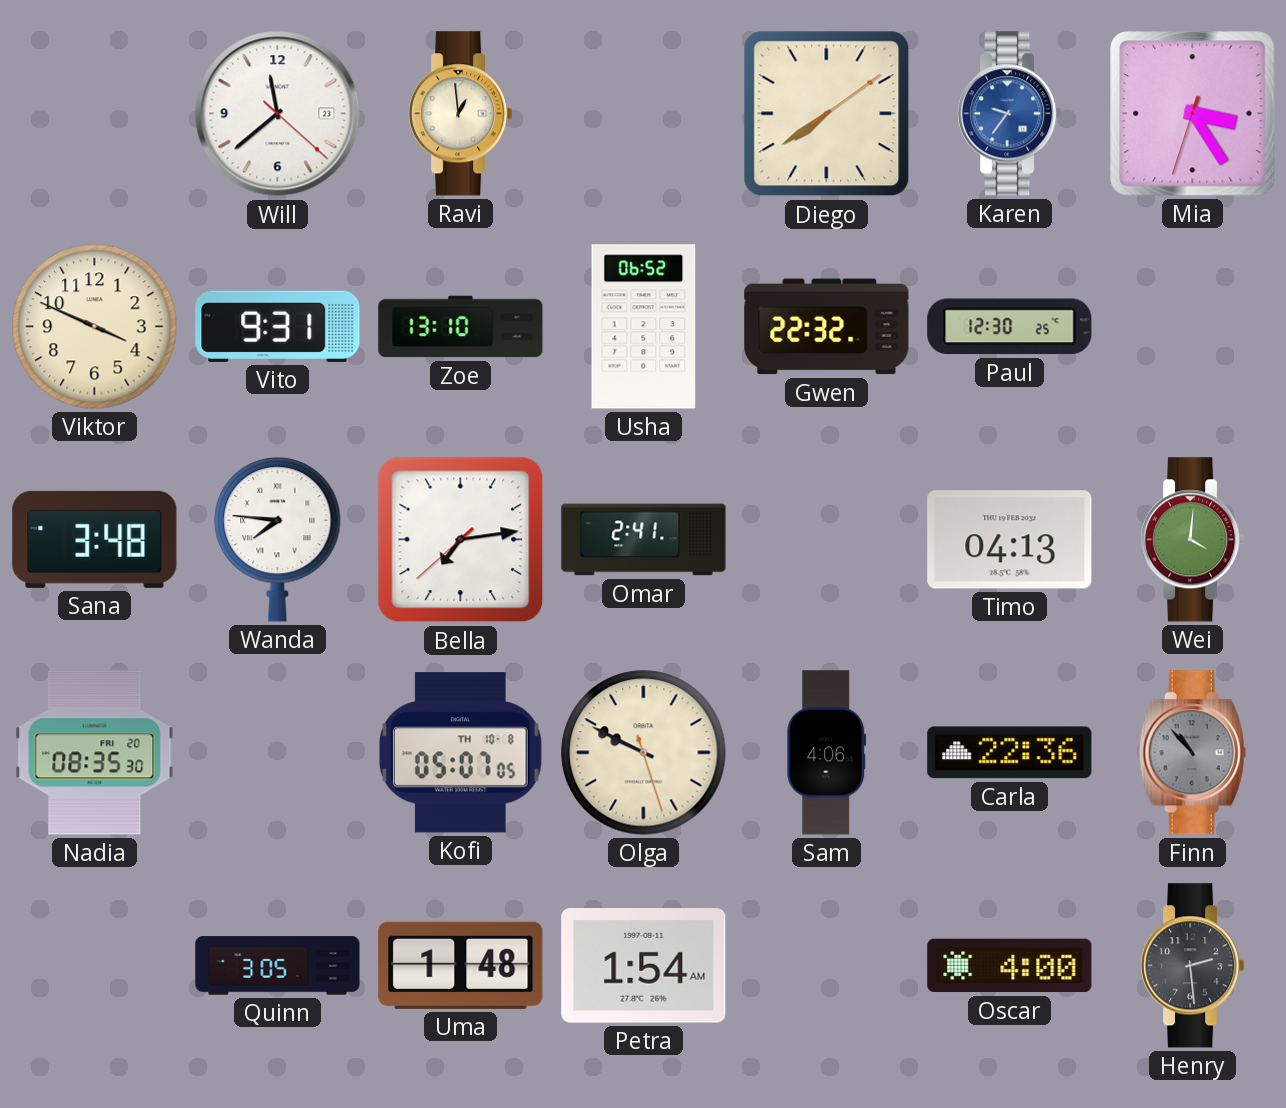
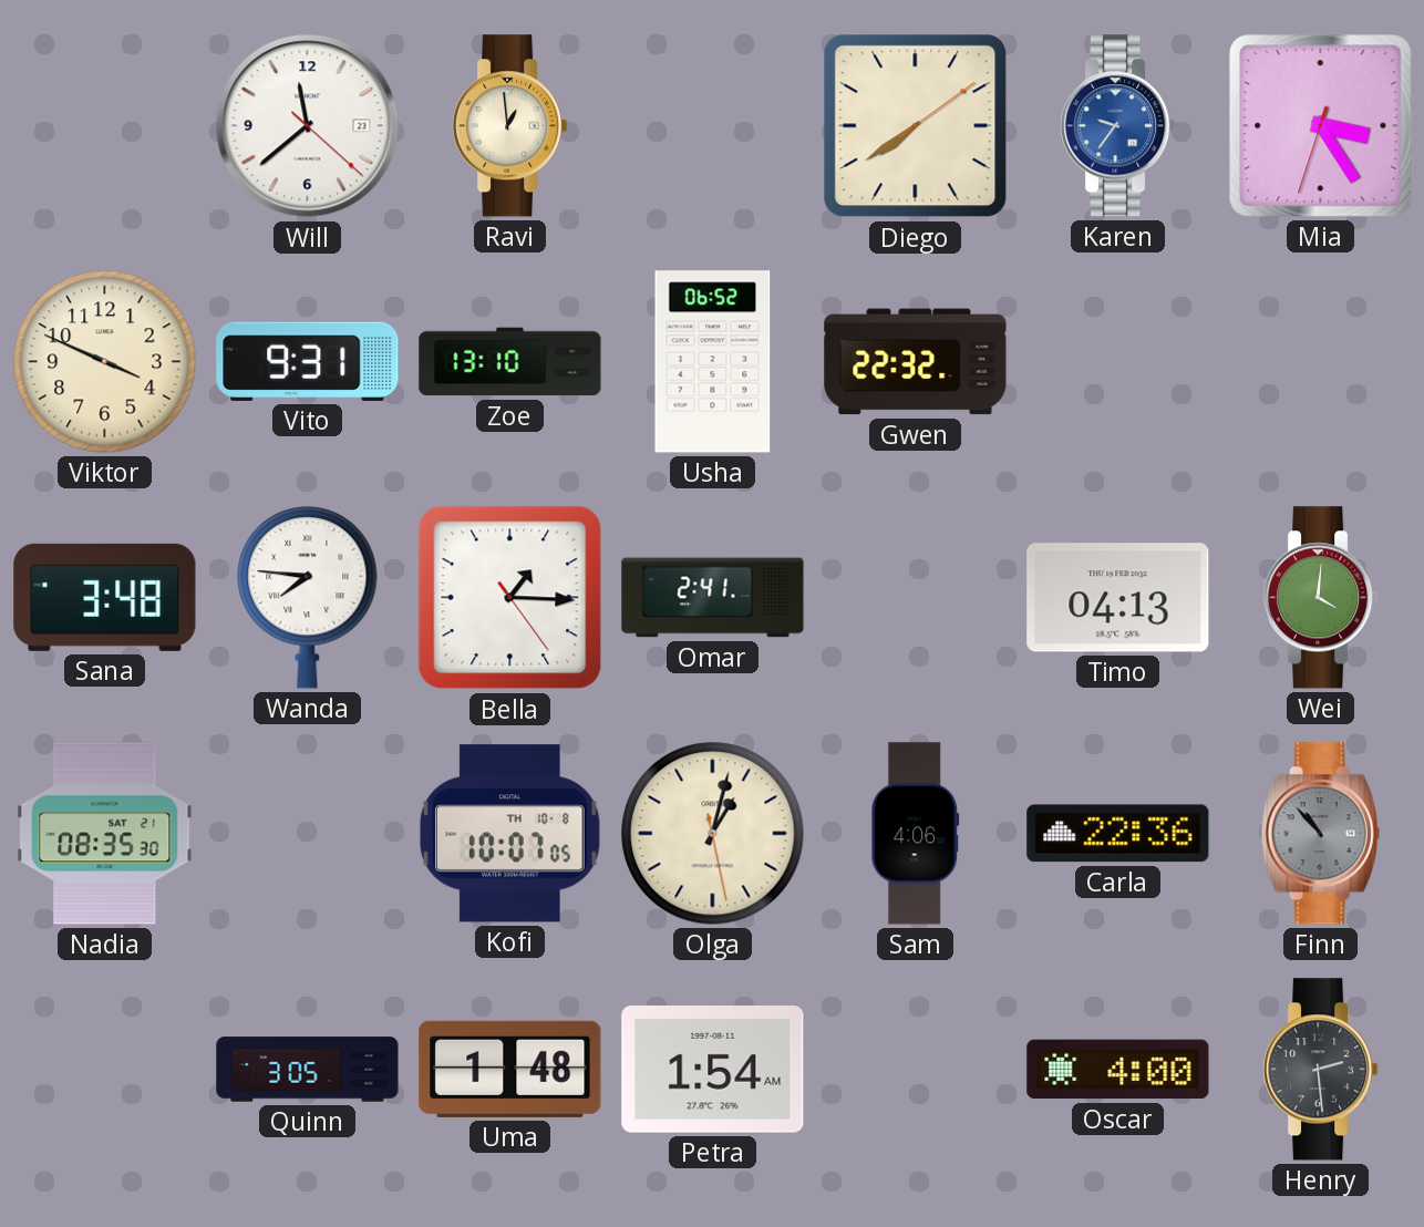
Paul: 12:30 -> none (1010, 327)
Bella: 7:13 -> 1:15 (510, 598)
Nadia date: FRI 20 -> SAT 21 (105, 834)
Kofi: 05:07 -> 10:07 (509, 834)
Olga: 9:49 -> 1:02 (713, 834)
